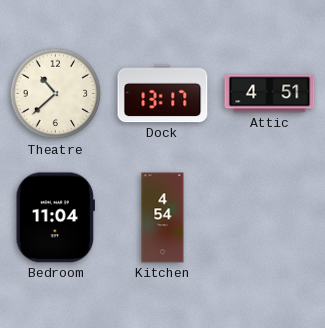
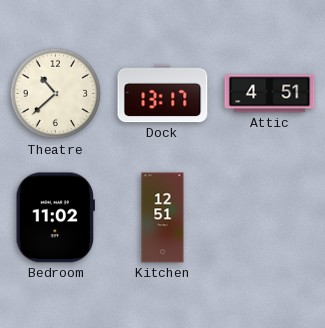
Bedroom: 11:04 -> 11:02 (55, 218)
Kitchen: 4:54 -> 12:51 (163, 218)
